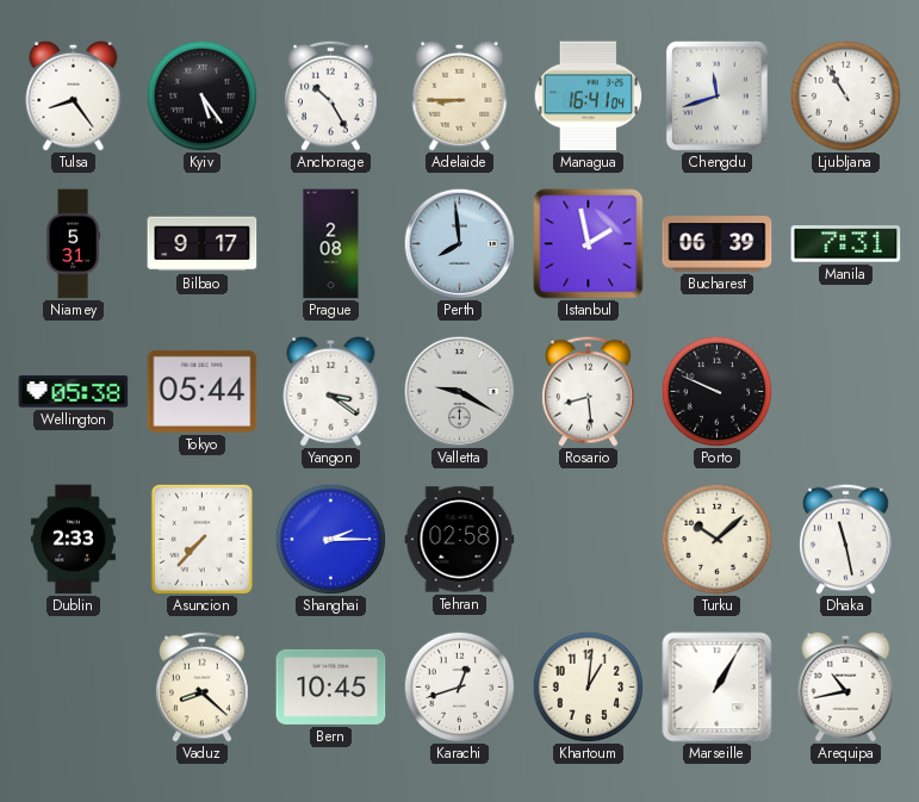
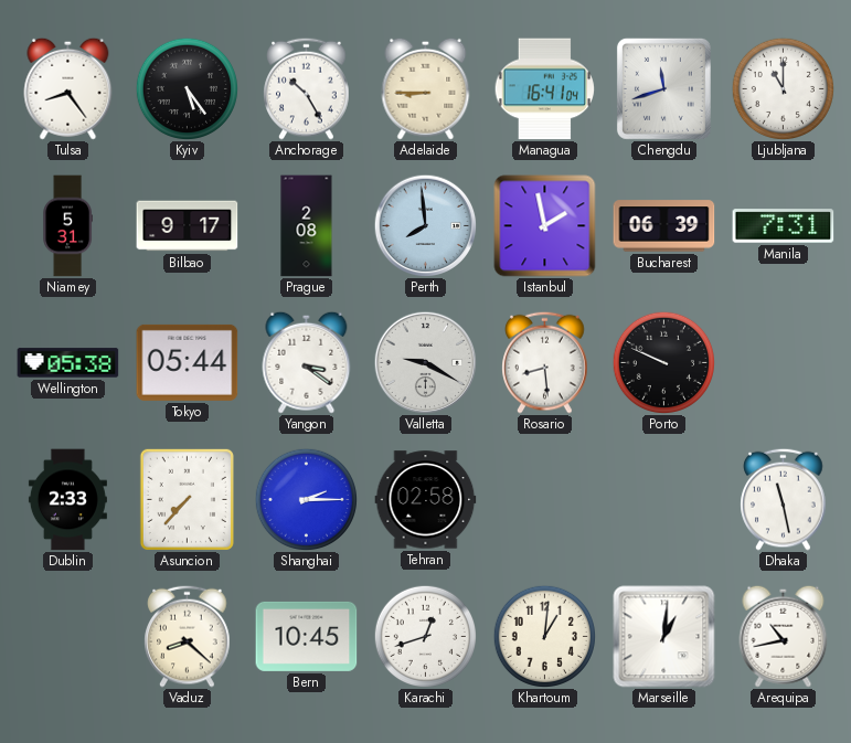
Ljubljana: 10:55 -> 11:00 (783, 88)
Turku: 10:08 -> none (716, 539)
Marseille: 1:05 -> 1:01 (664, 637)
